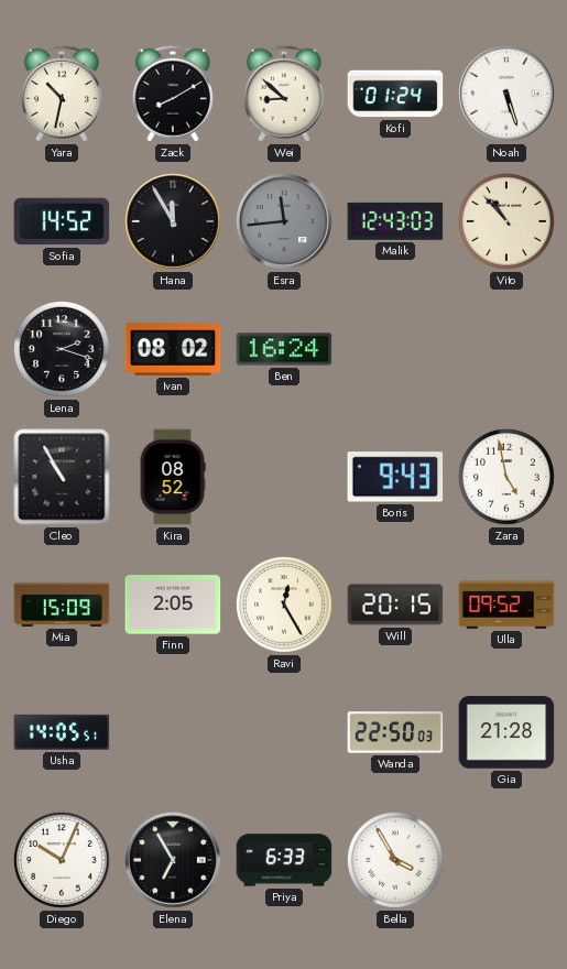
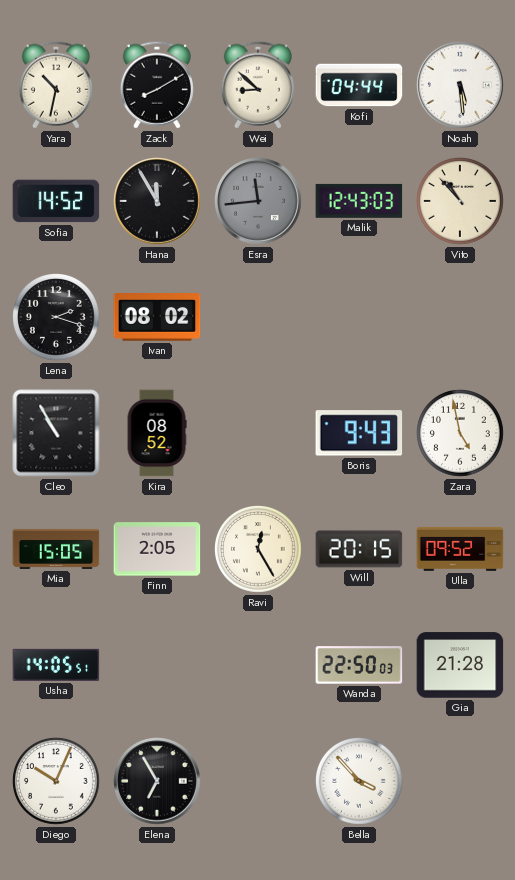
Kofi: 01:24 -> 04:44 (359, 85)
Noah: 5:27 -> 5:29 (461, 86)
Ben: 16:24 -> none (284, 349)
Mia: 15:09 -> 15:05 (56, 549)
Priya: 6:33 -> none (284, 860)
Bella: 3:55 -> 3:53 (360, 782)
